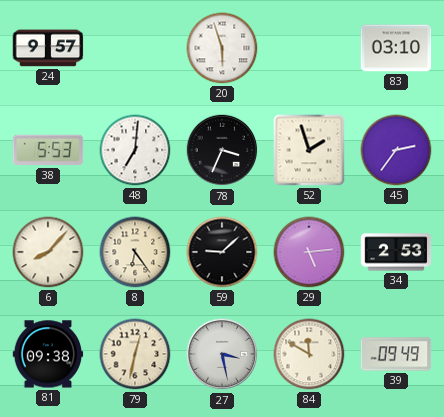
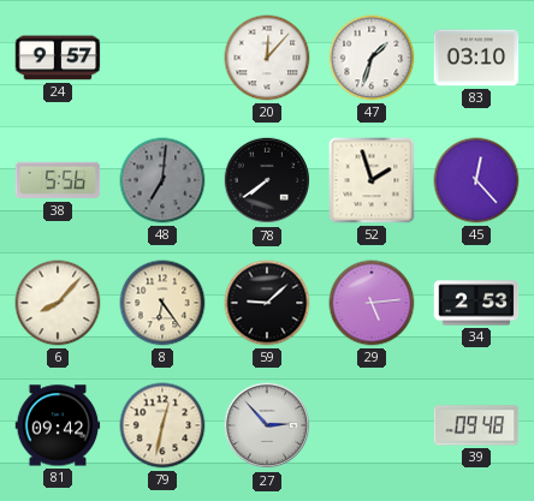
20: 5:57 -> 12:07 (267, 58)
47: none -> 1:33 (372, 58)
38: 5:53 -> 5:56 (58, 180)
48 dial: white -> grey (162, 180)
78: 3:34 -> 7:39 (267, 180)
45: 2:36 -> 12:23 (476, 180)
81: 09:38 -> 09:42 (58, 425)
27: 3:28 -> 2:53 (267, 425)
84: 11:50 -> none (309, 354)
39: 09:49 -> 09:48 (476, 425)
